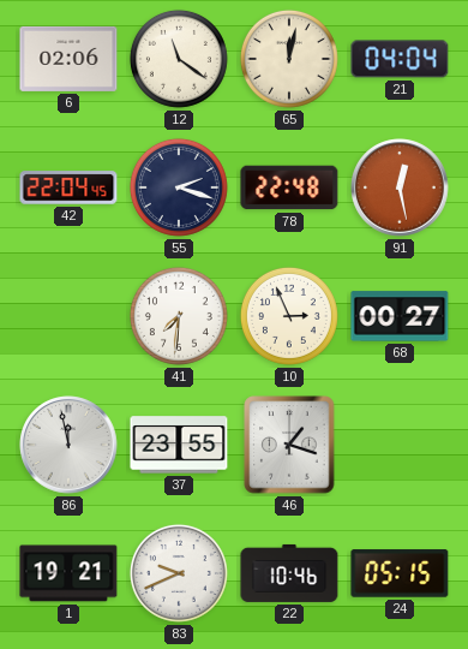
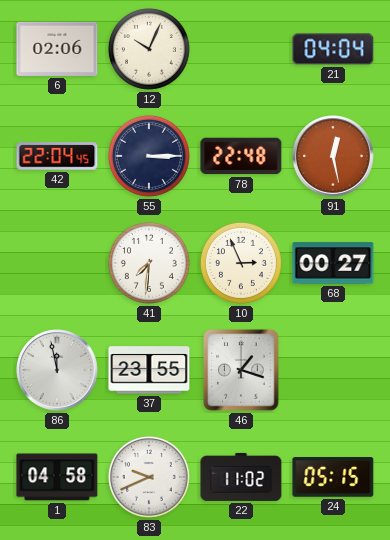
12: 11:21 -> 10:04 (149, 49)
65: 12:02 -> none (289, 59)
55: 2:18 -> 3:15 (149, 156)
1: 19:21 -> 04:58 (57, 477)
22: 10:46 -> 11:02 (241, 477)
